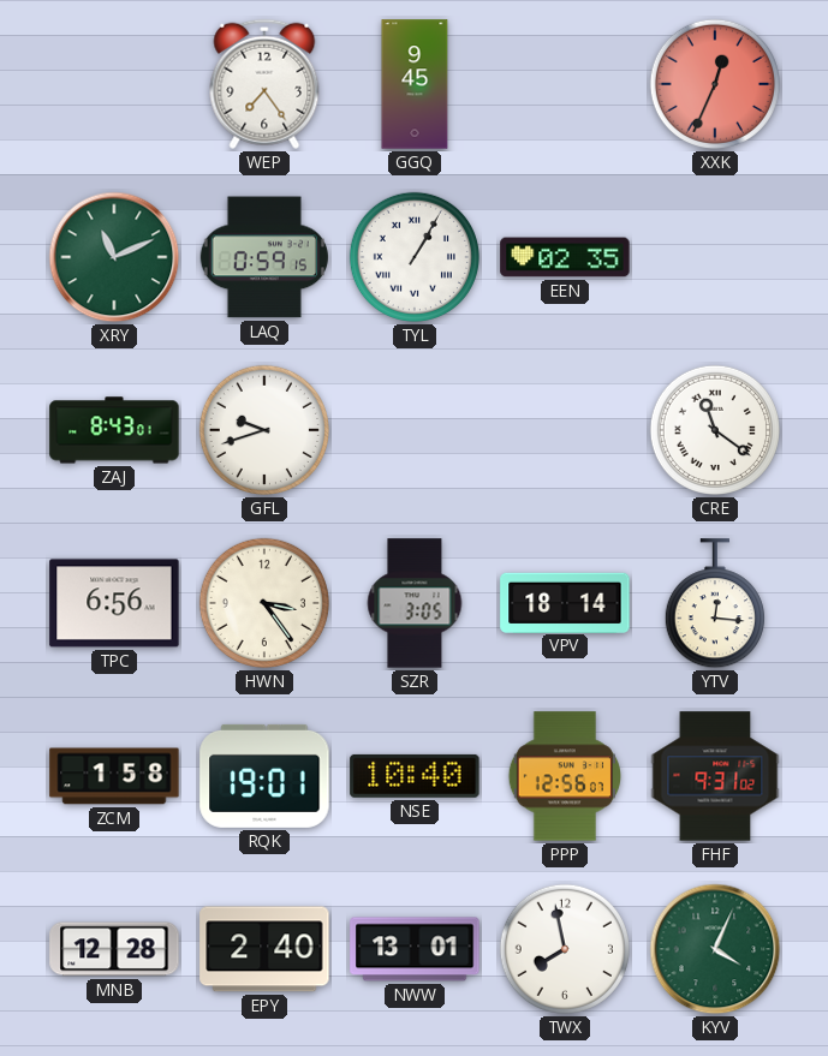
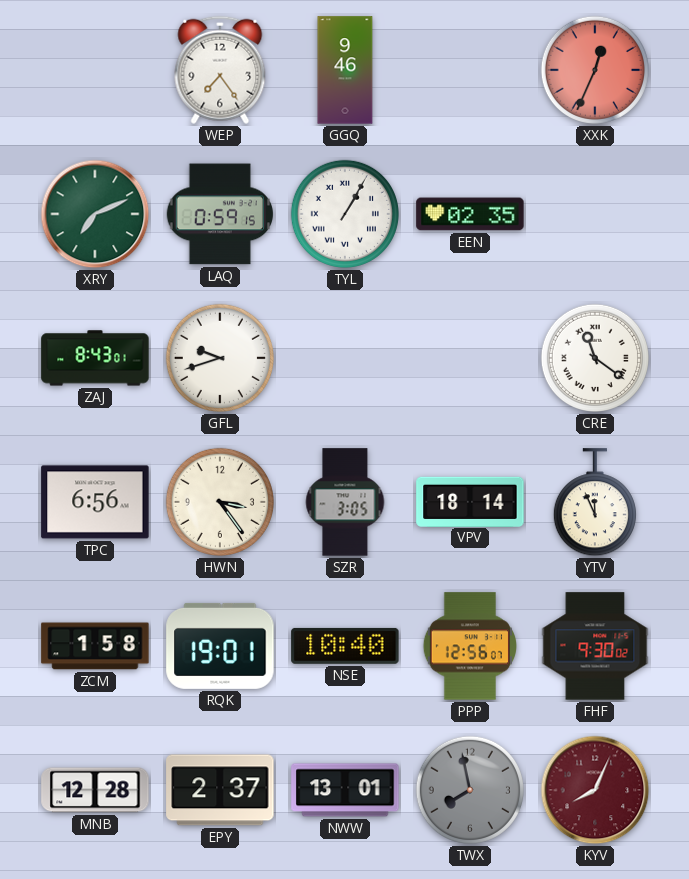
GGQ: 9:45 -> 9:46 (345, 70)
XRY: 11:11 -> 7:11 (95, 214)
YTV: 12:16 -> 11:56 (595, 503)
FHF: 9:31 -> 9:30 (595, 646)
EPY: 2:40 -> 2:37 (220, 790)
TWX dial: white -> grey (470, 790)
KYV: 4:04 -> 8:04 (595, 790)
KYV dial: green -> burgundy (595, 790)
